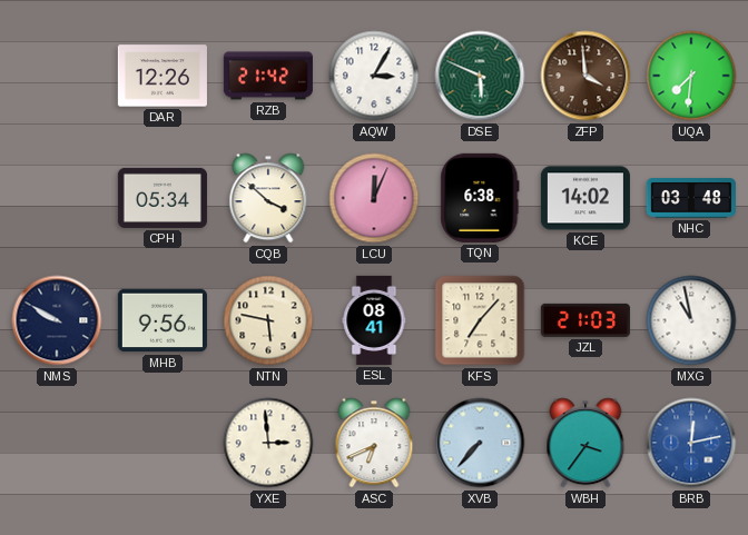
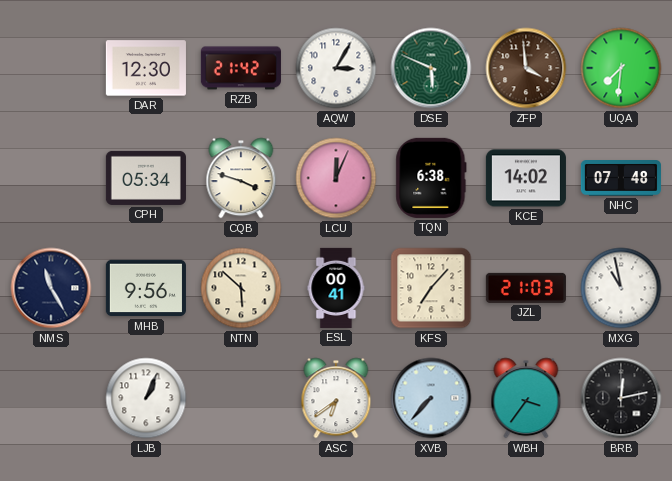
DAR: 12:26 -> 12:30 (146, 68)
CQB: 3:52 -> 3:48 (241, 178)
NHC: 03:48 -> 07:48 (621, 178)
NMS: 9:50 -> 11:25 (51, 288)
NTN: 5:47 -> 5:52 (241, 288)
ESL: 08:41 -> 00:41 (336, 288)
LJB: none -> 1:04 (146, 398)
YXE: 2:59 -> none (268, 443)
ASC: 6:41 -> 6:39 (336, 398)
BRB dial: blue -> black (621, 398)
